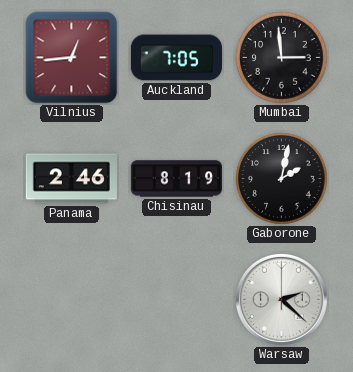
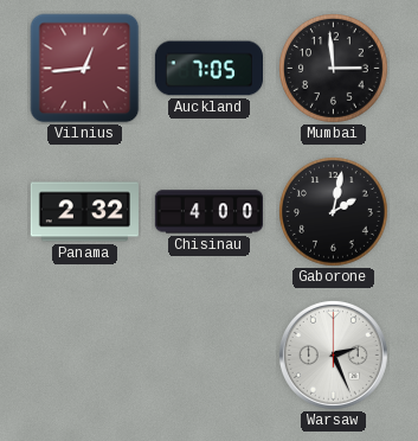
Panama: 2:46 -> 2:32 (84, 212)
Chisinau: 8:19 -> 4:00 (208, 212)
Warsaw: 2:22 -> 2:26 (333, 354)
